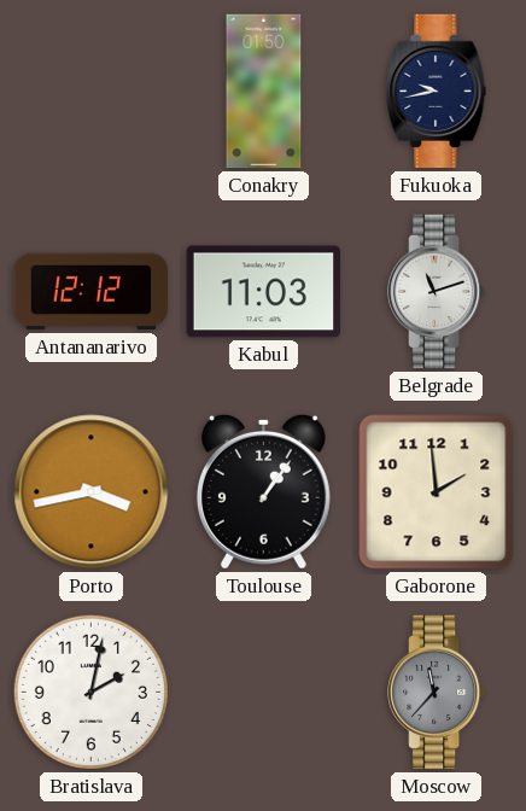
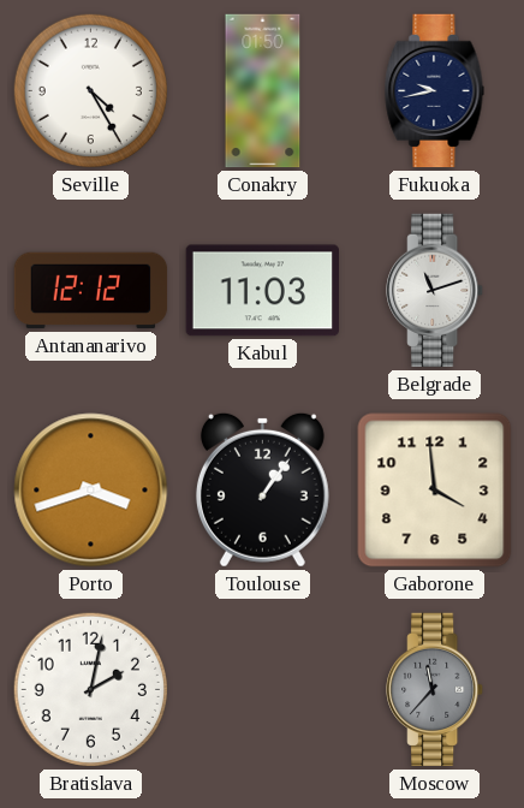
Seville: none -> 4:25 (90, 90)
Porto: 3:43 -> 3:42 (91, 491)
Gaborone: 1:59 -> 3:59 (435, 491)
